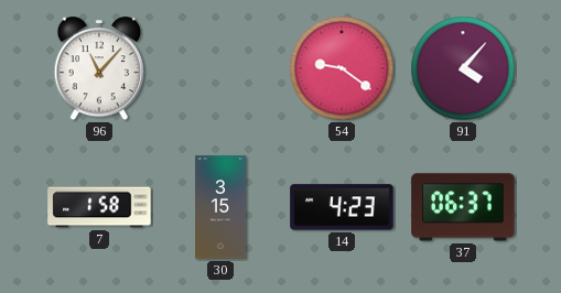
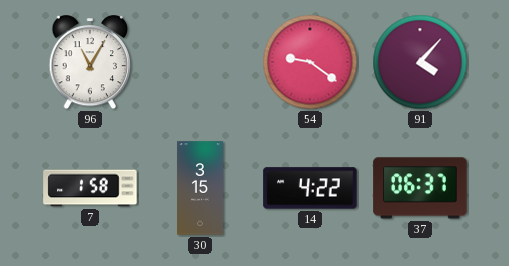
96: 11:07 -> 11:05 (90, 63)
14: 4:23 -> 4:22 (310, 188)
